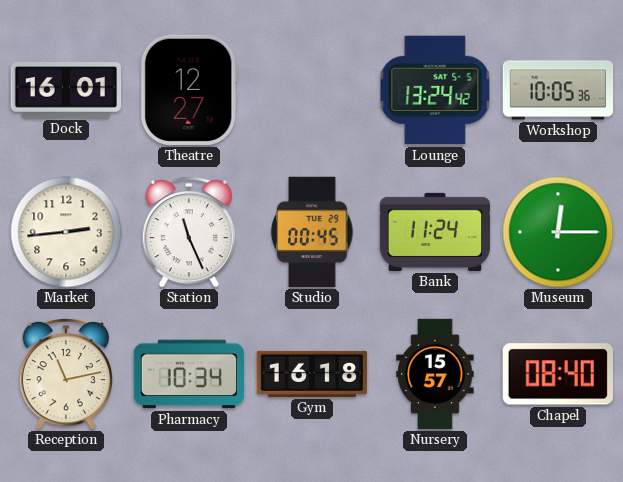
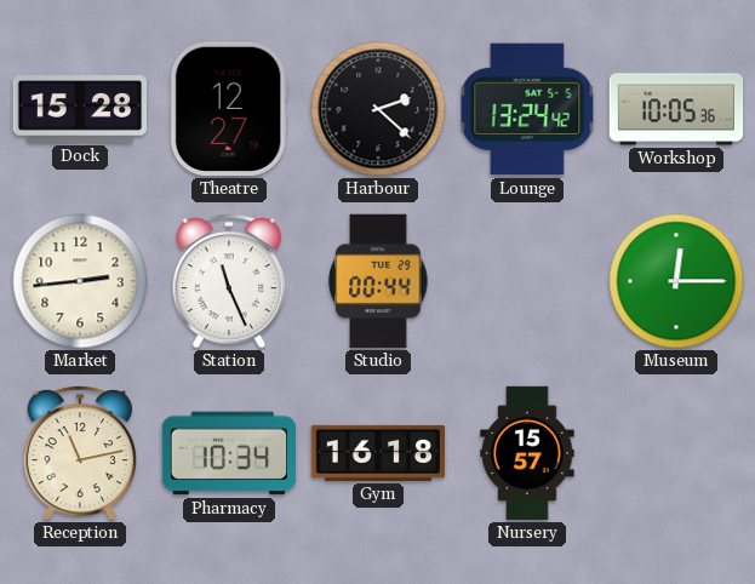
Dock: 16:01 -> 15:28 (79, 109)
Harbour: none -> 2:22 (378, 109)
Studio: 00:45 -> 00:44 (378, 281)
Bank: 11:24 -> none (435, 232)
Chapel: 08:40 -> none (558, 374)
